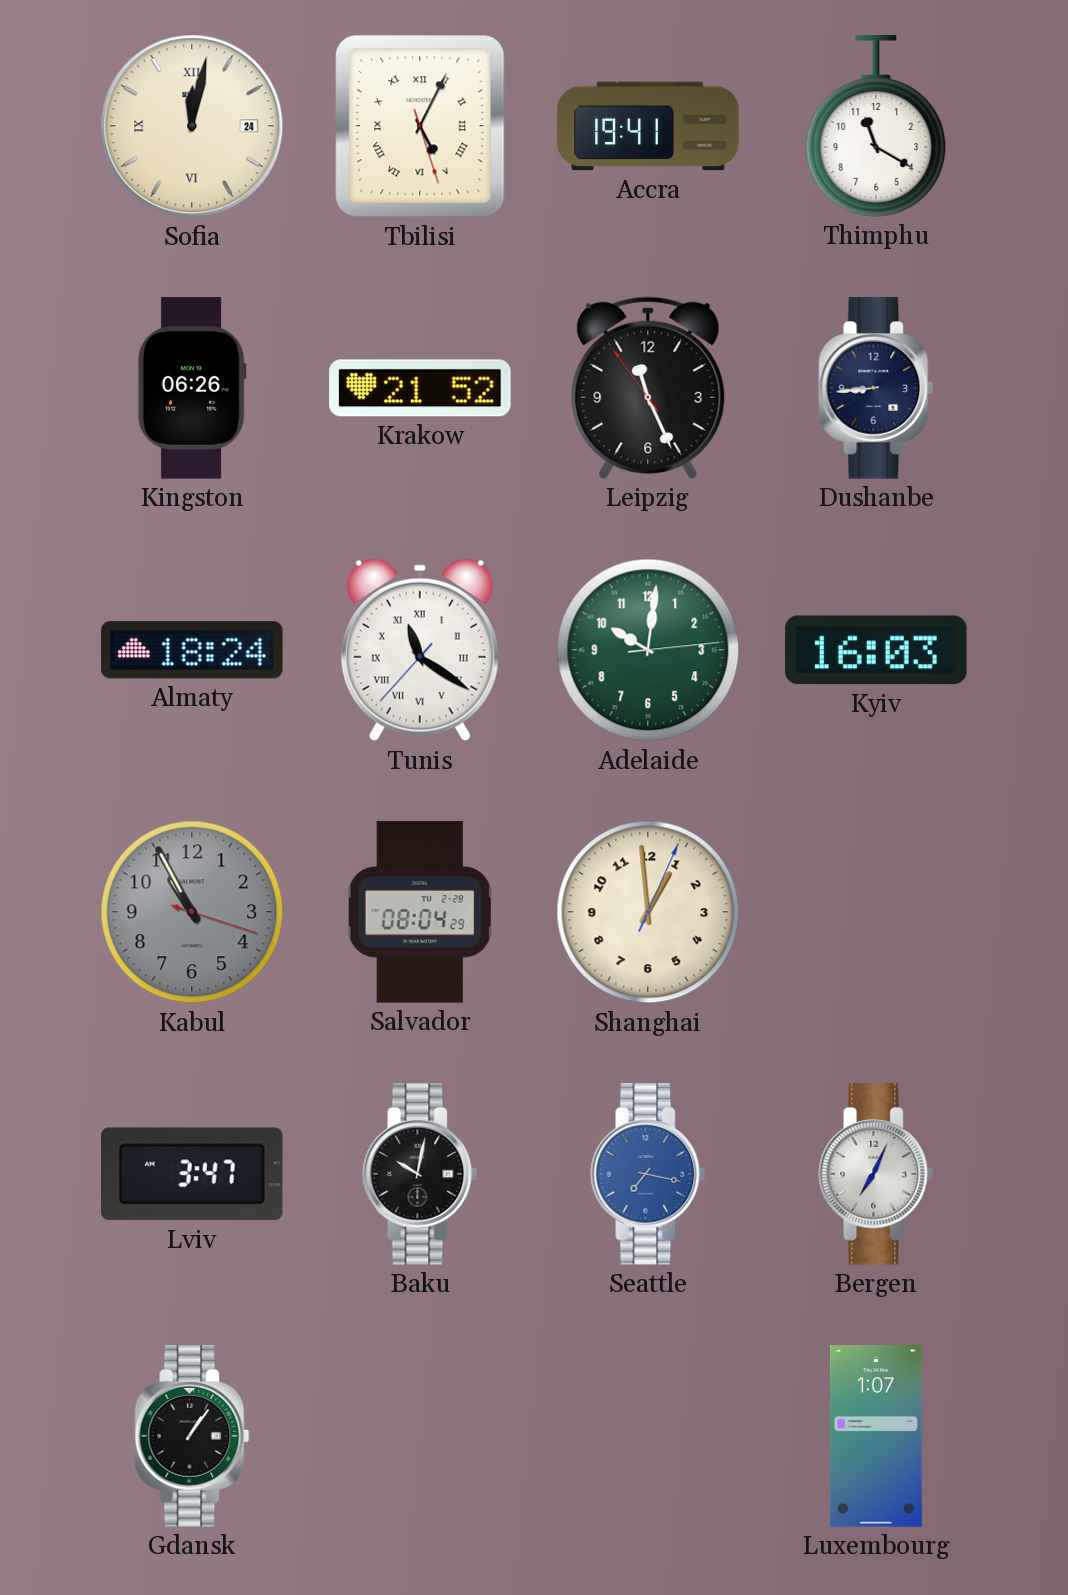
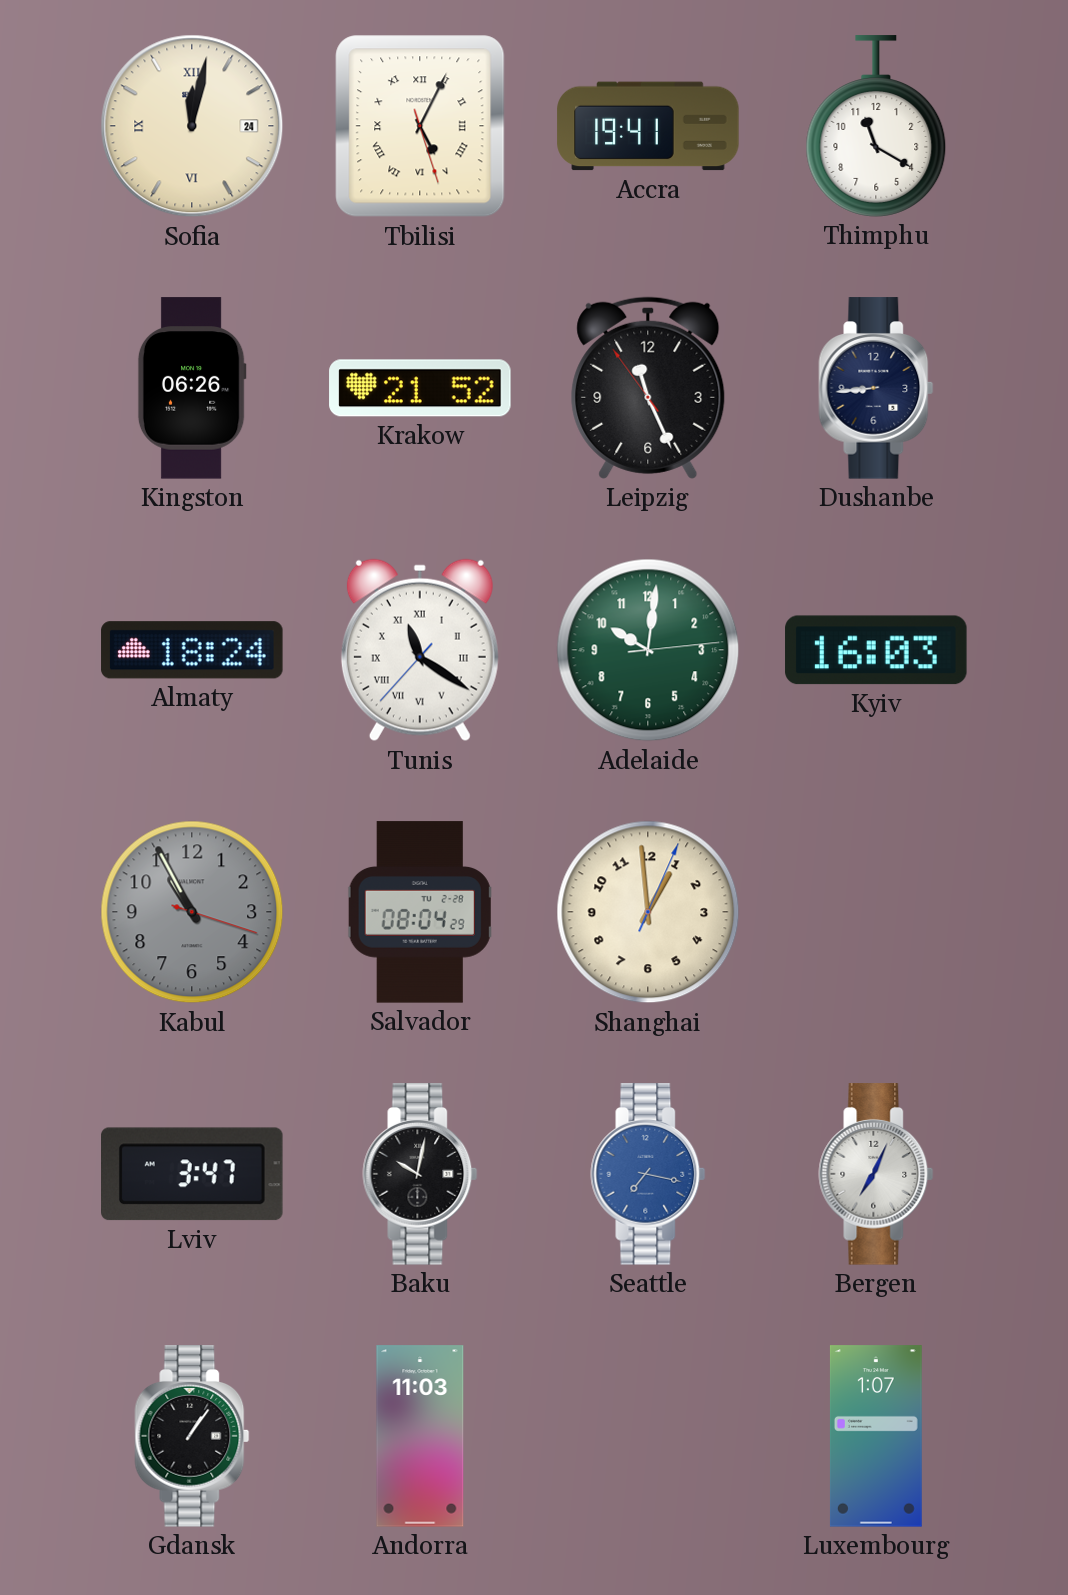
Andorra: none -> 11:03 (420, 1436)
